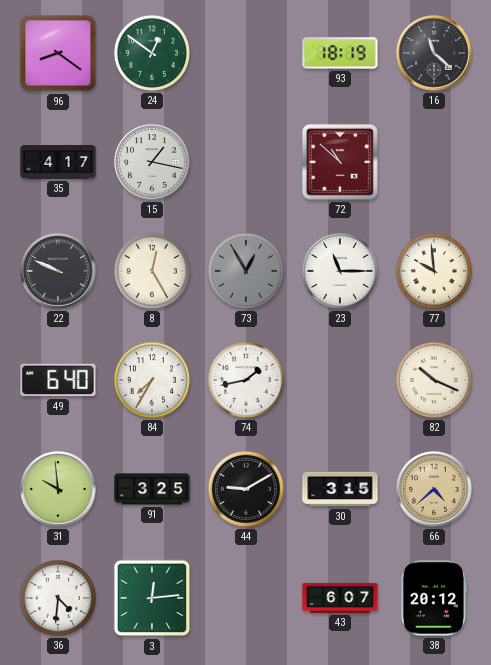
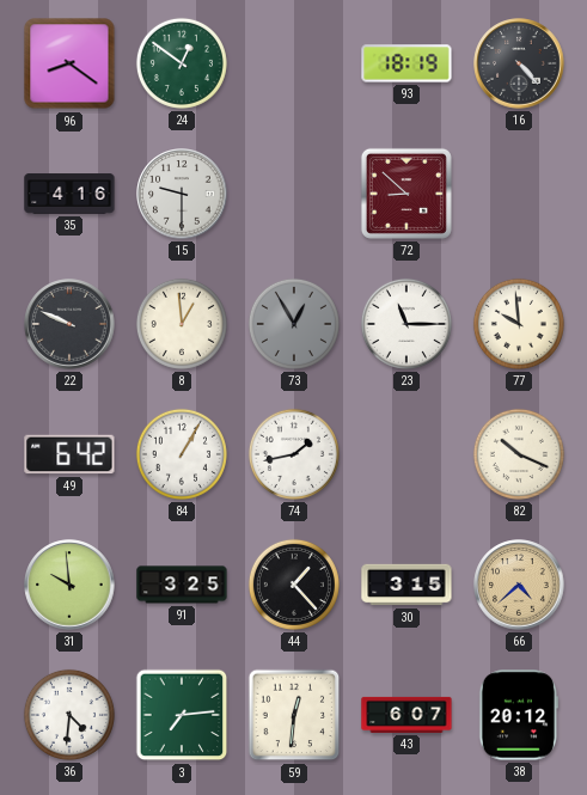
16: 11:22 -> 4:23 (519, 63)
35: 4:17 -> 4:16 (69, 194)
15: 1:17 -> 9:30 (182, 194)
72: 10:52 -> 8:52 (406, 194)
8: 12:25 -> 12:59 (182, 324)
49: 6:40 -> 6:42 (69, 454)
84: 7:35 -> 1:05 (182, 454)
44: 9:10 -> 1:23 (294, 585)
3: 12:14 -> 7:14 (182, 715)
59: none -> 12:31 (294, 715)
